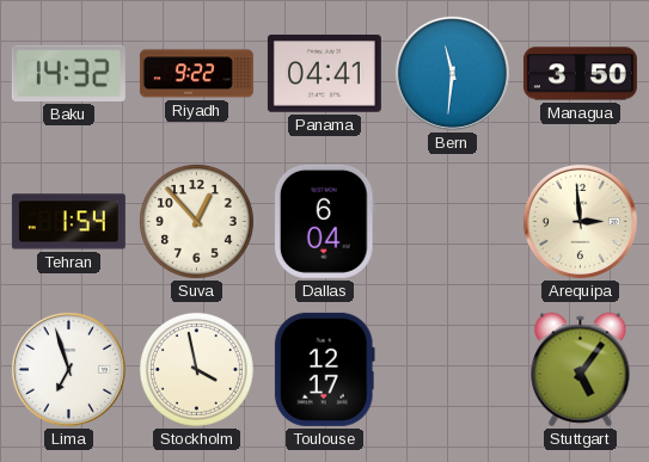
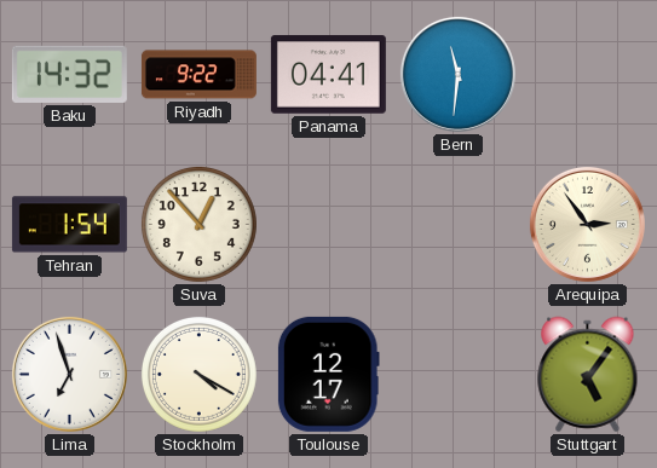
Managua: 3:50 -> none (580, 74)
Dallas: 6:04 -> none (324, 221)
Arequipa: 2:59 -> 2:54 (587, 224)
Stockholm: 3:58 -> 4:20 (198, 374)
